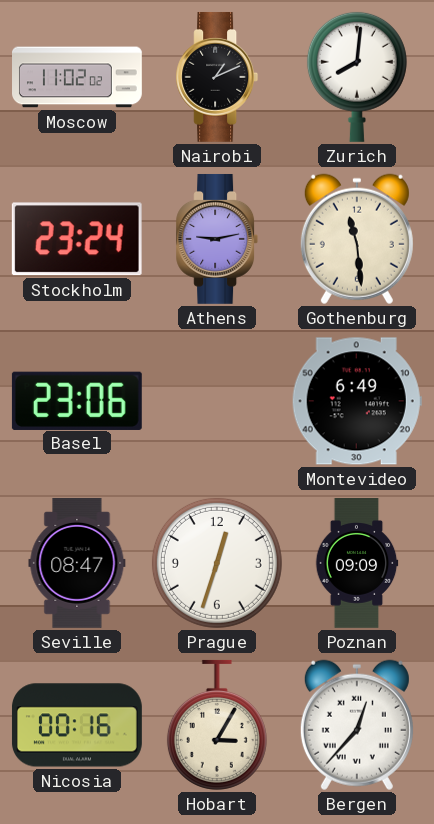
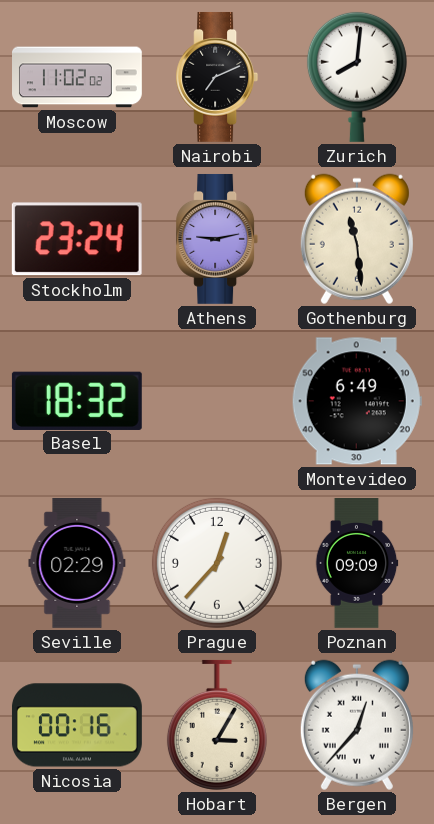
Nairobi: 1:11 -> 7:11 (217, 77)
Basel: 23:06 -> 18:32 (77, 400)
Seville: 08:47 -> 02:29 (77, 563)
Prague: 12:33 -> 12:37 (217, 563)
